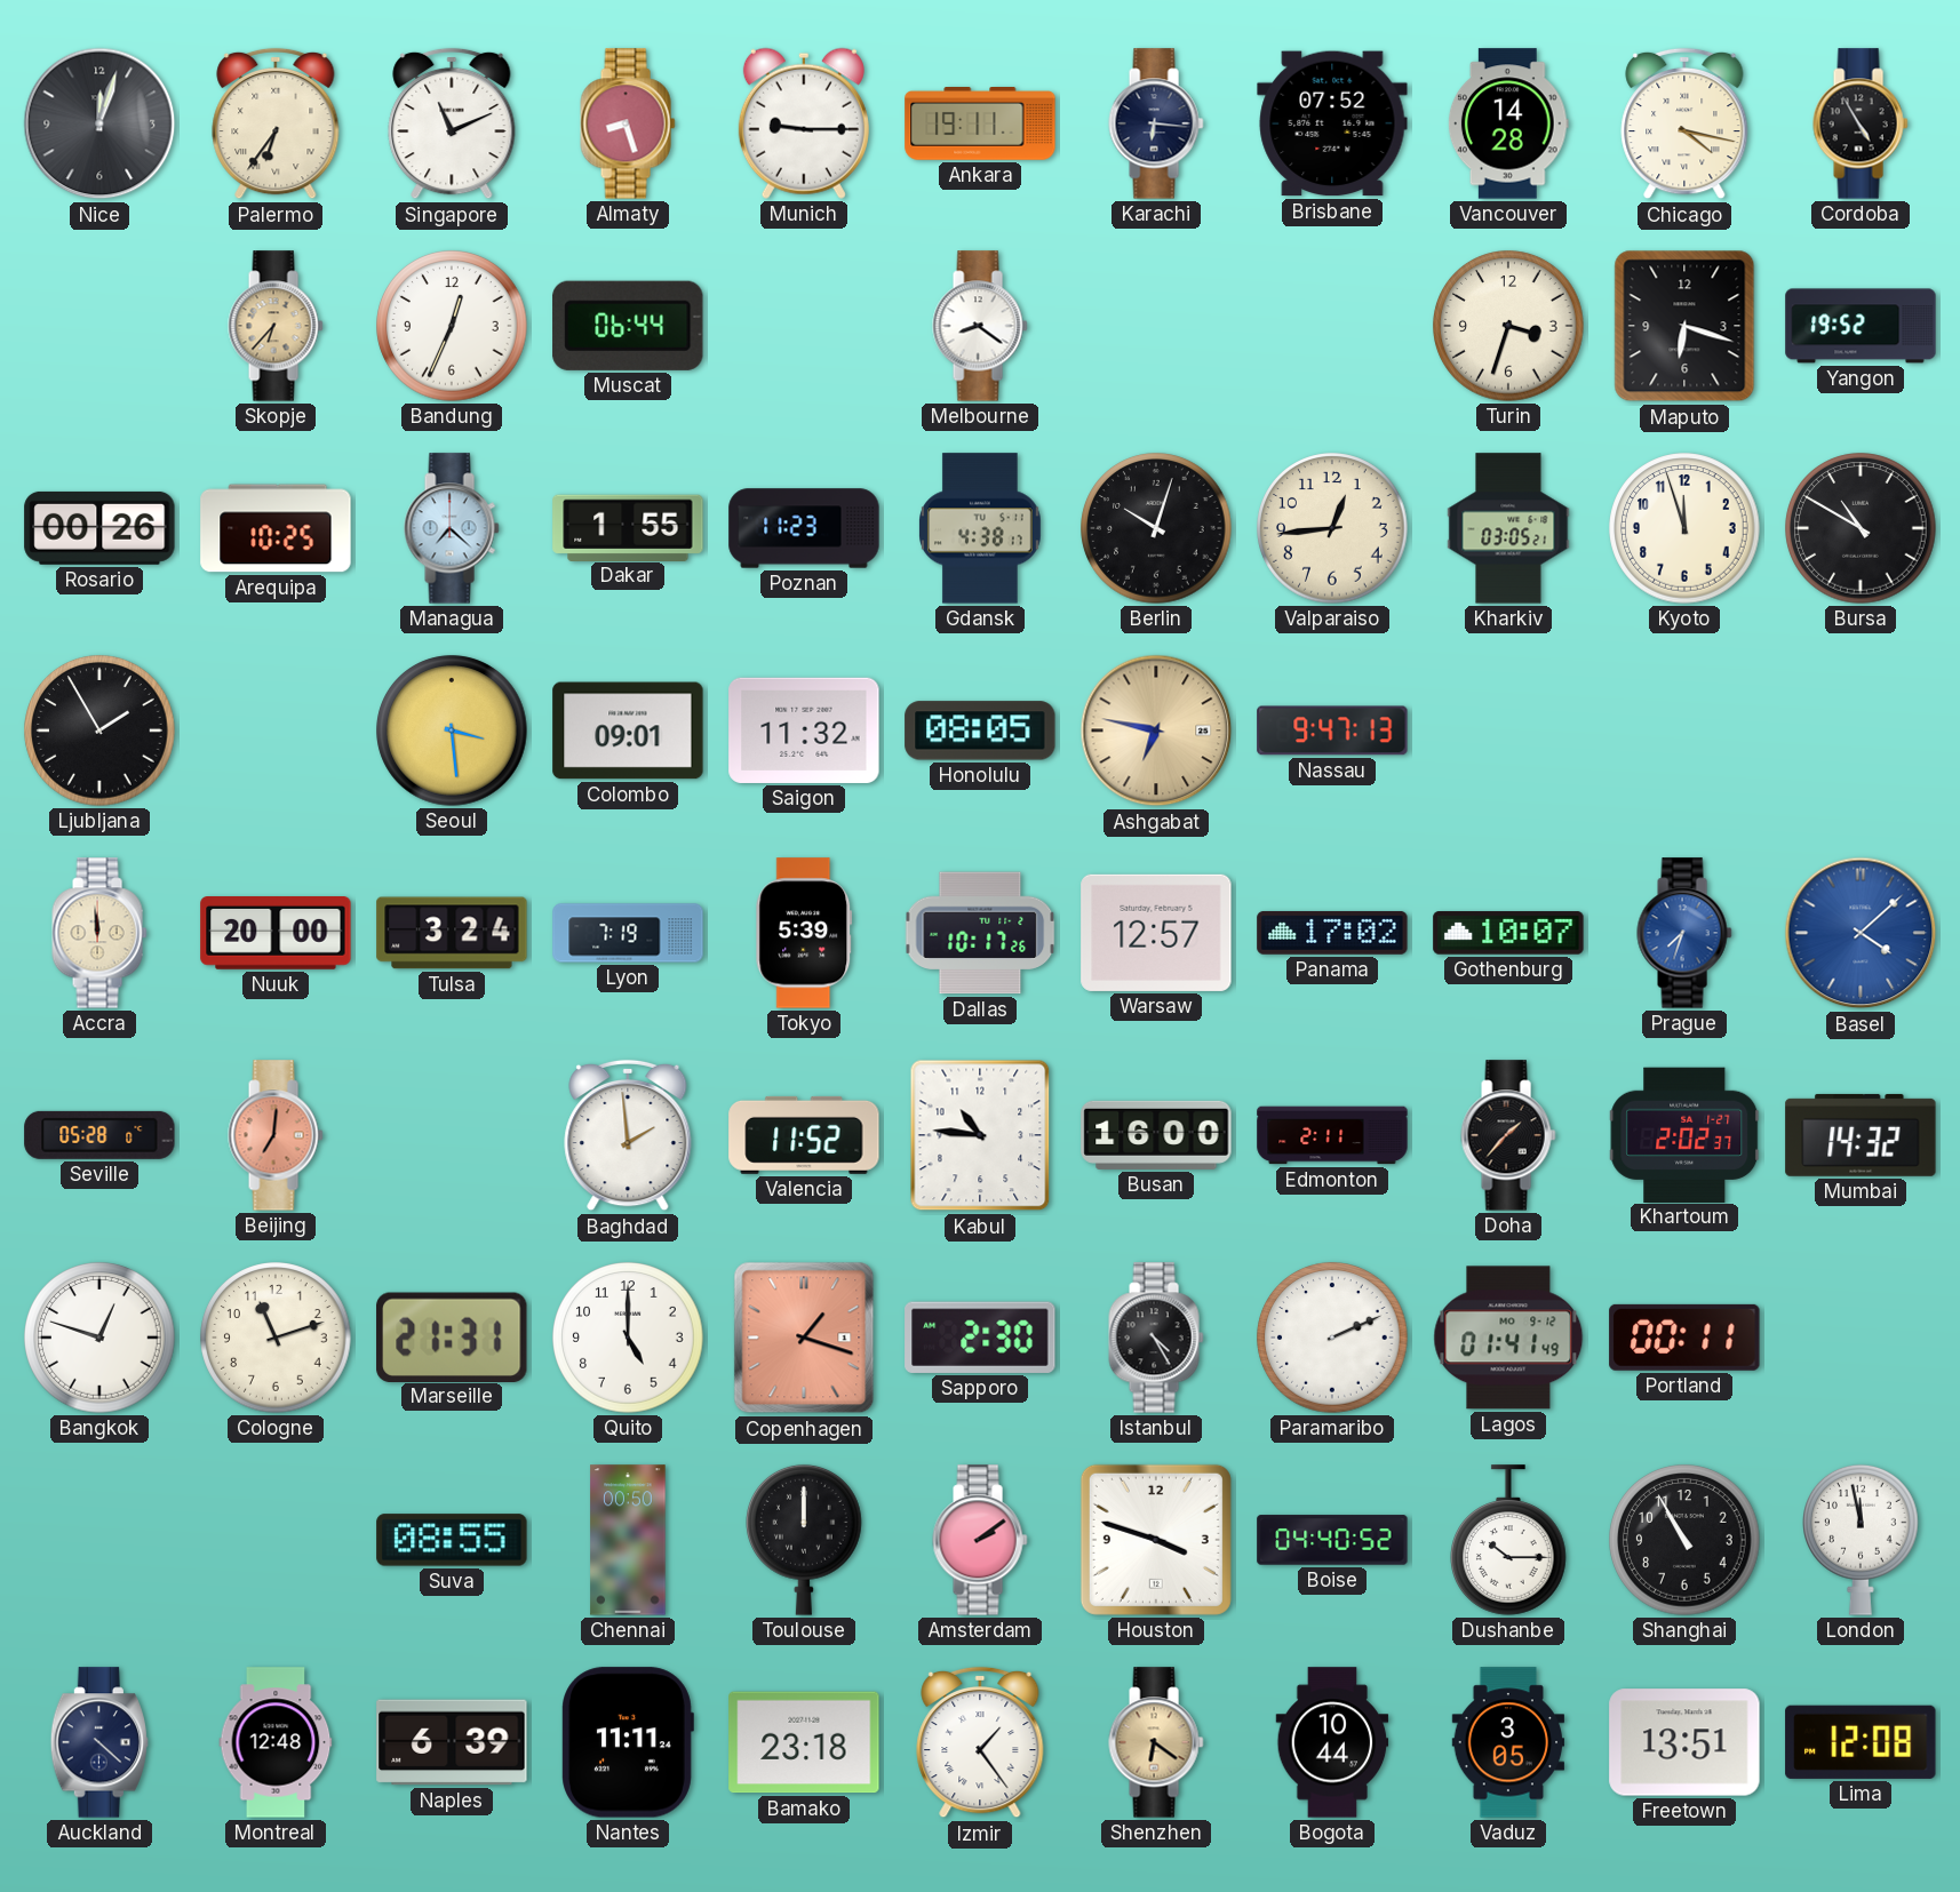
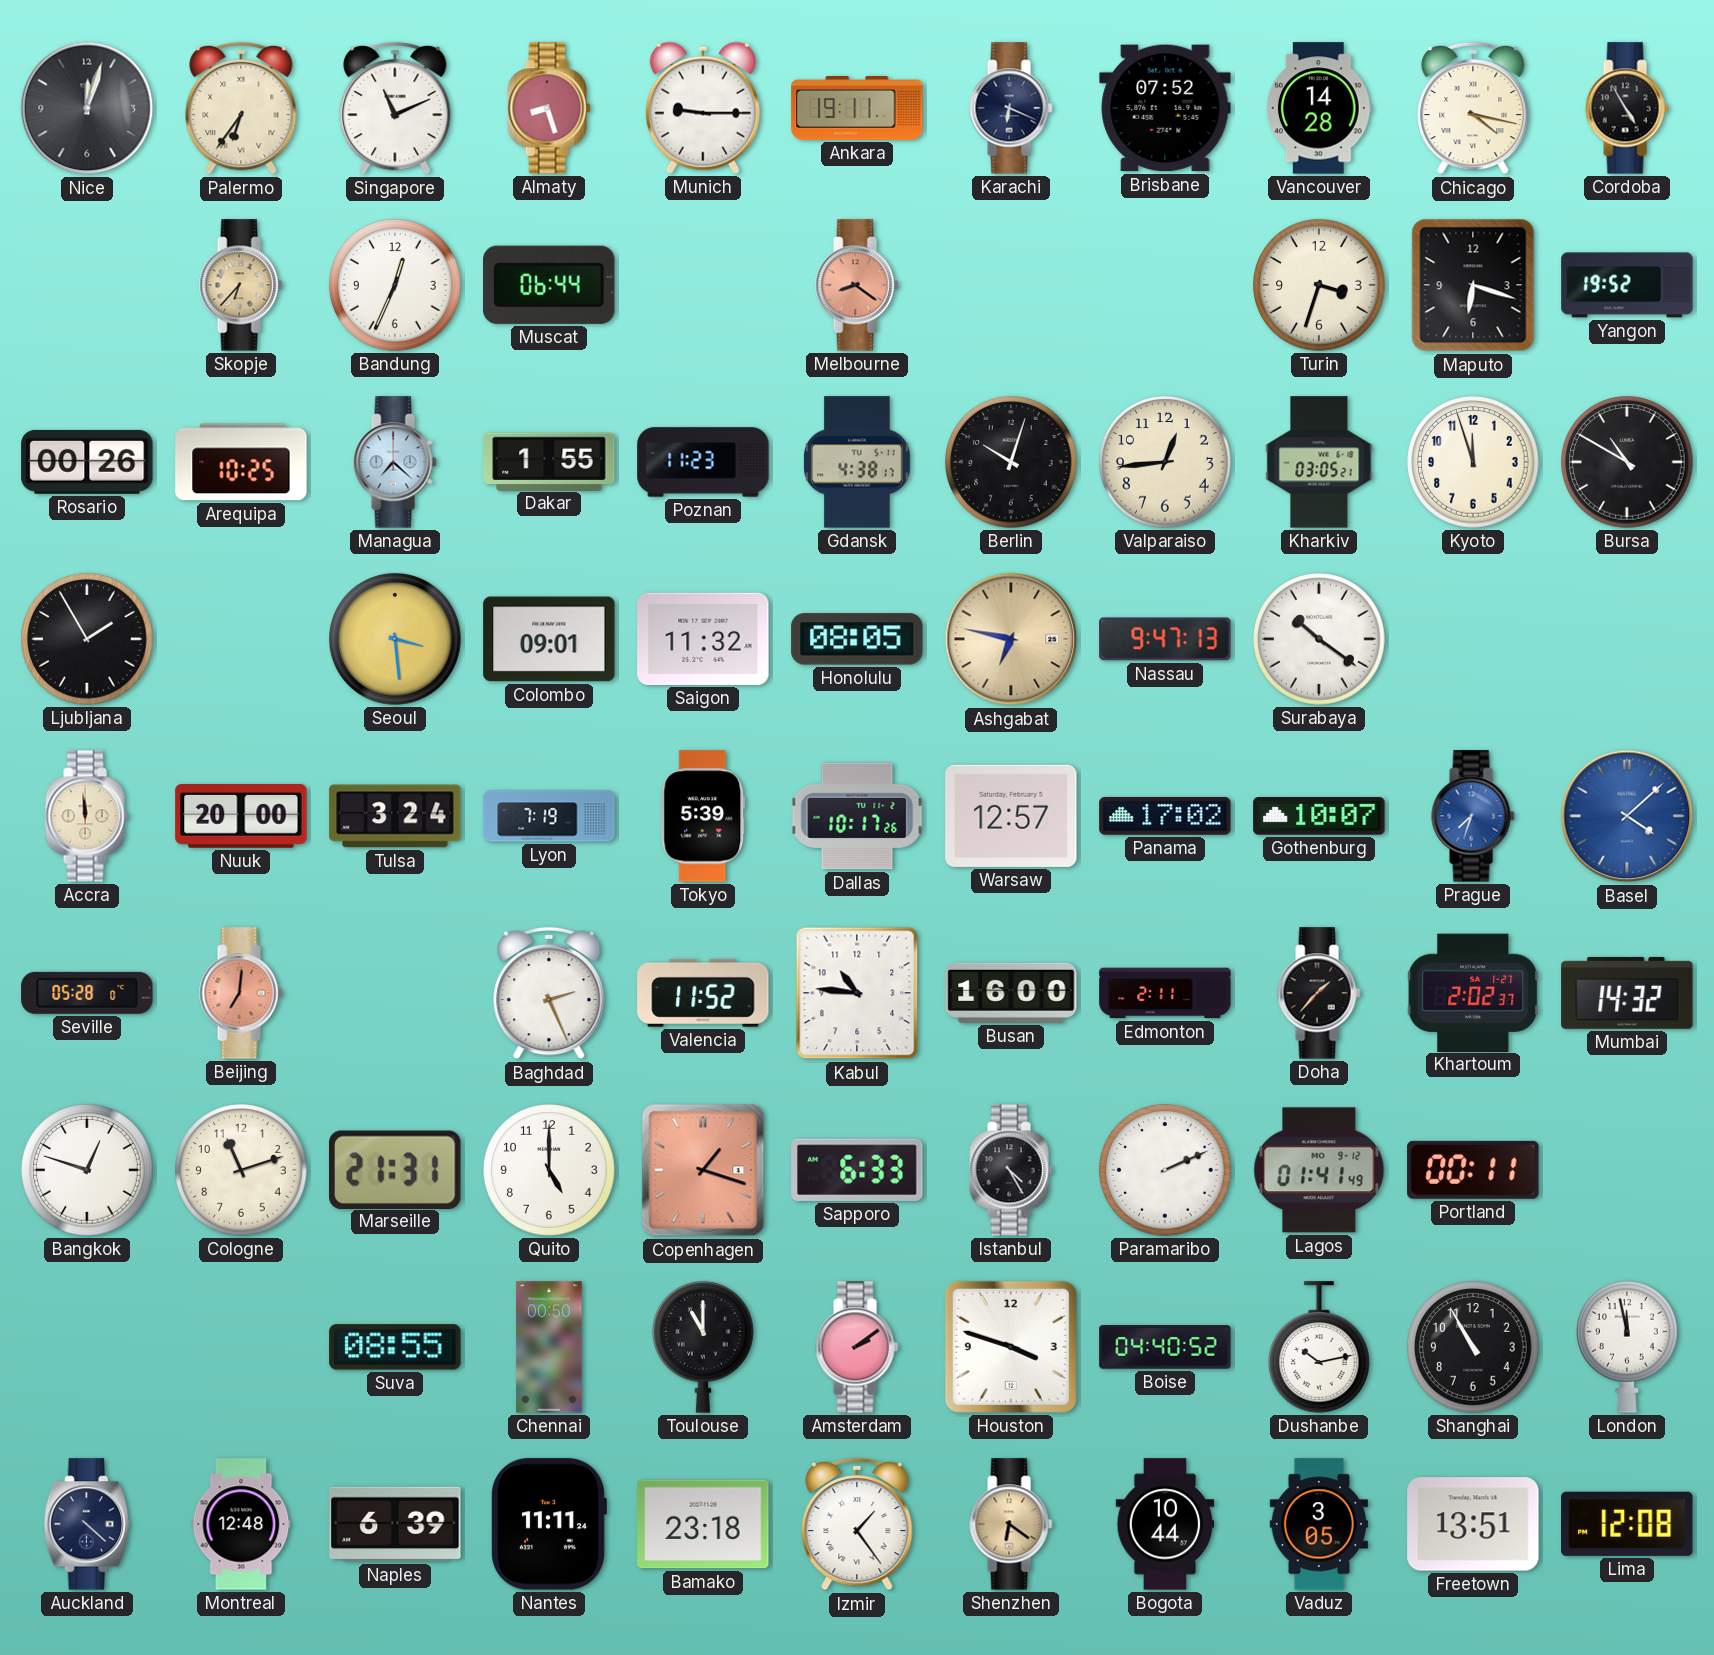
Karachi: 6:16 -> 6:19 (1011, 108)
Melbourne dial: white -> salmon (857, 285)
Surabaya: none -> 10:21 (1319, 639)
Baghdad: 1:59 -> 2:26 (549, 993)
Sapporo: 2:30 -> 6:33 (857, 1170)
Toulouse: 12:00 -> 11:00 (704, 1347)
Dushanbe: 10:15 -> 10:13 (1320, 1347)
